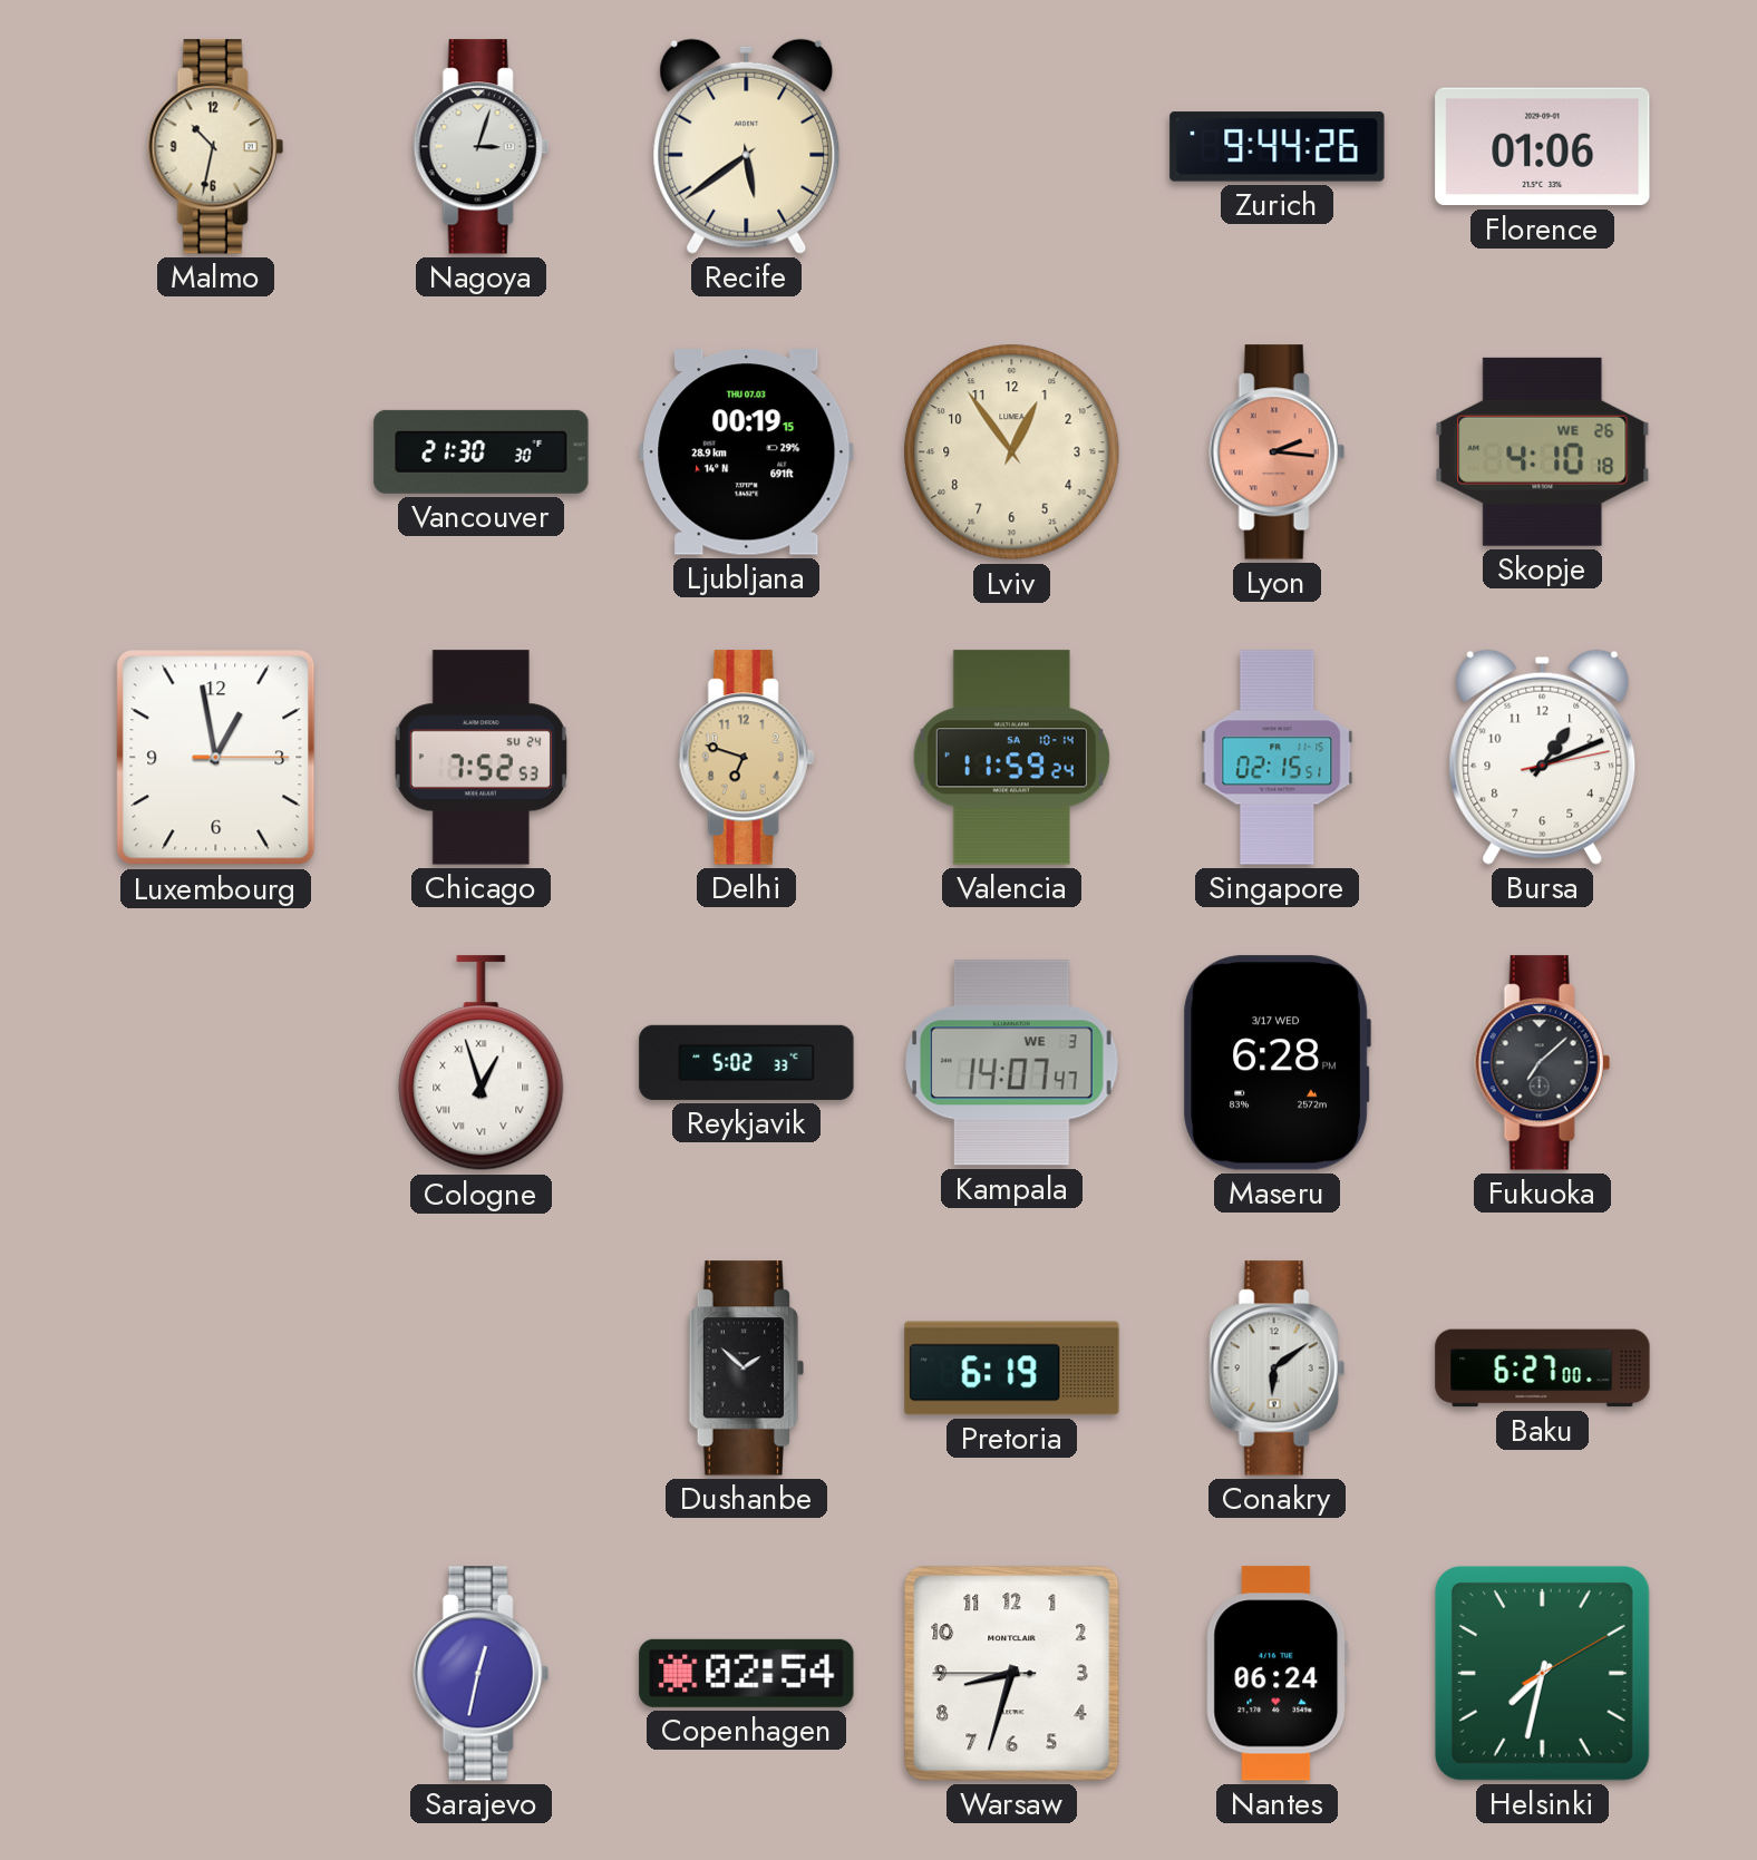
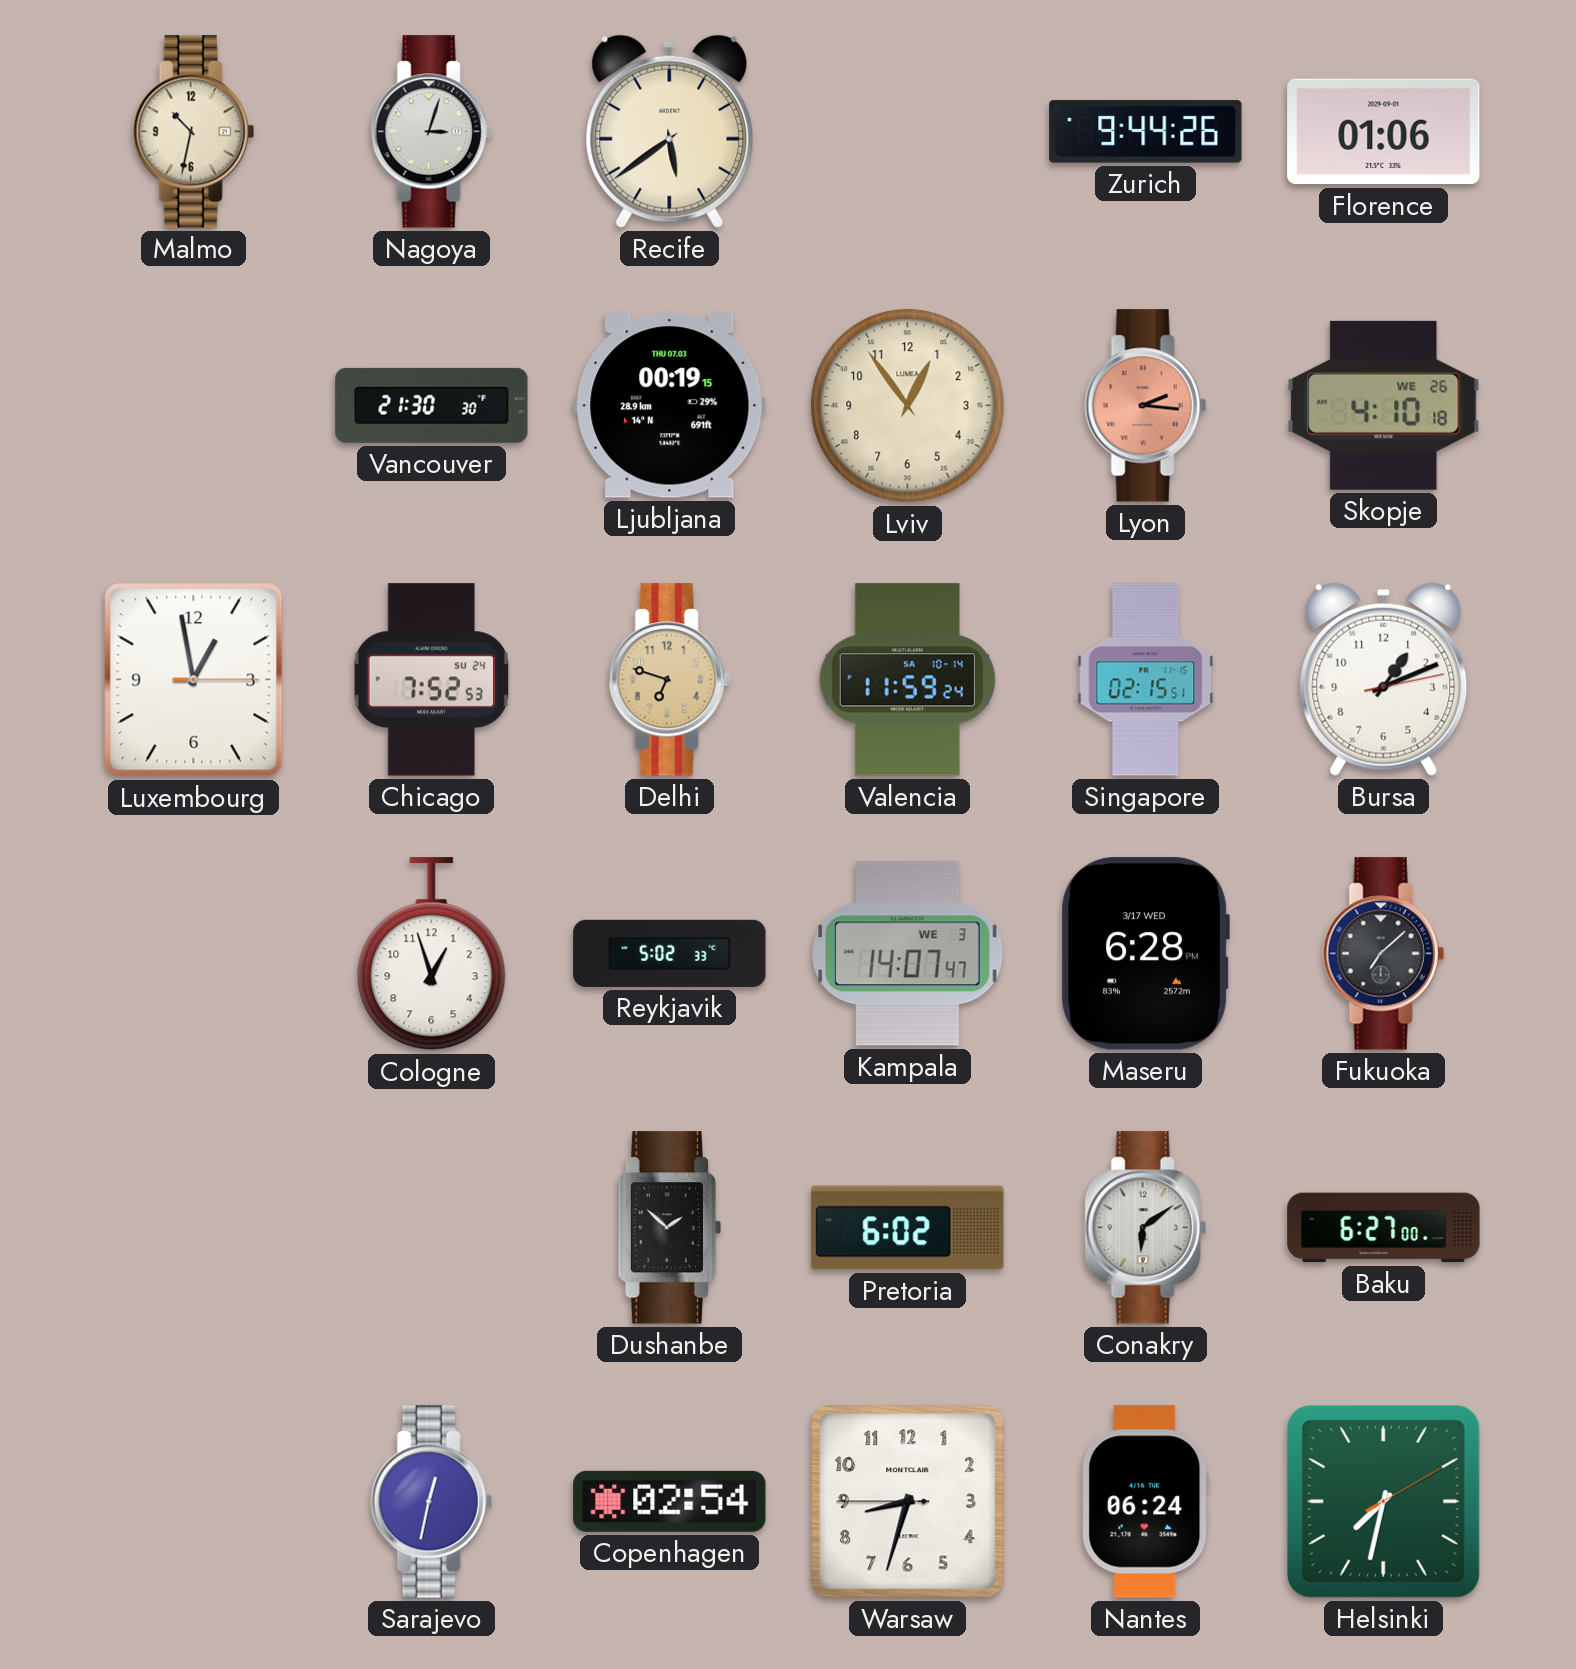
Cologne numerals: Roman -> Arabic (432, 954)
Pretoria: 6:19 -> 6:02 (908, 1228)
